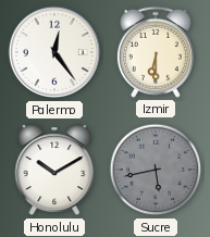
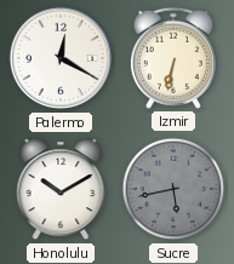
Palermo: 12:24 -> 12:20 (61, 58)
Izmir: 6:30 -> 6:32 (173, 58)
